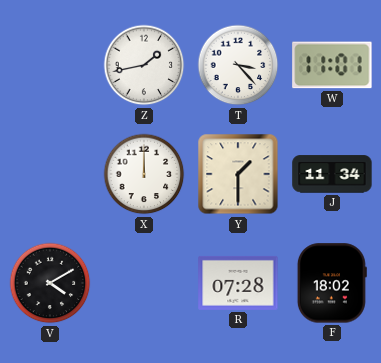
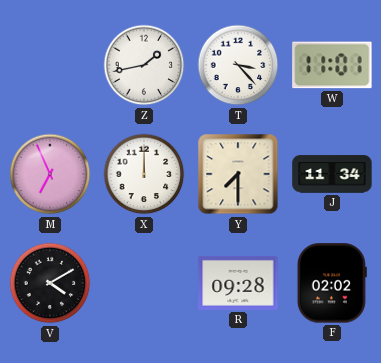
M: none -> 6:56 (50, 174)
Y: 1:30 -> 7:30 (238, 174)
R: 07:28 -> 09:28 (238, 283)
F: 18:02 -> 02:02 (332, 283)
